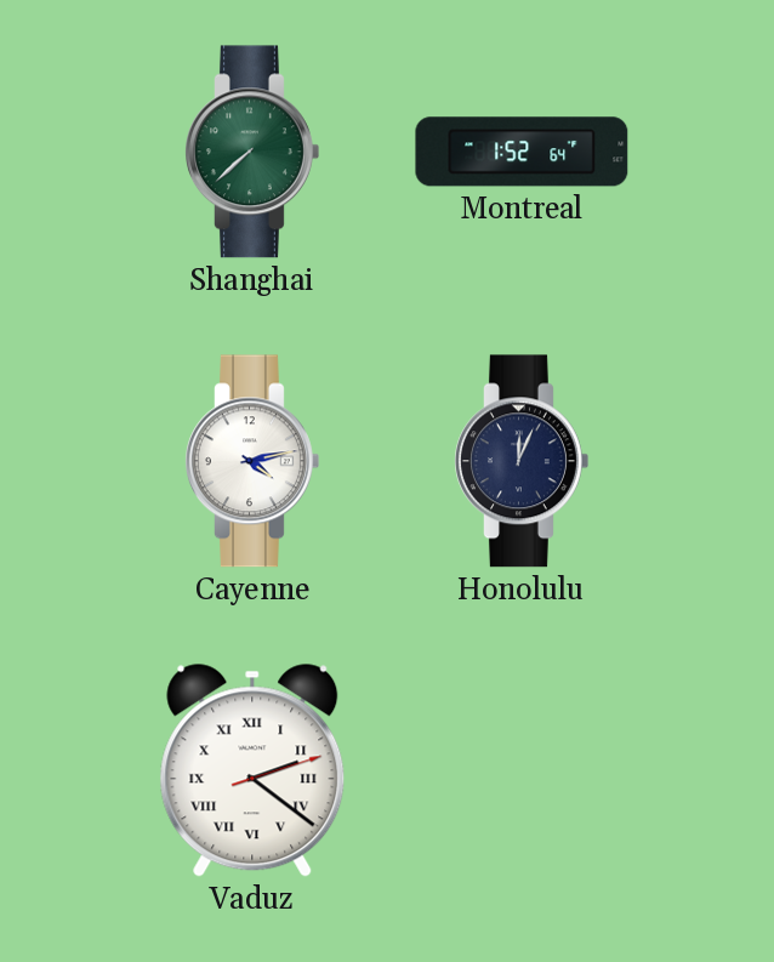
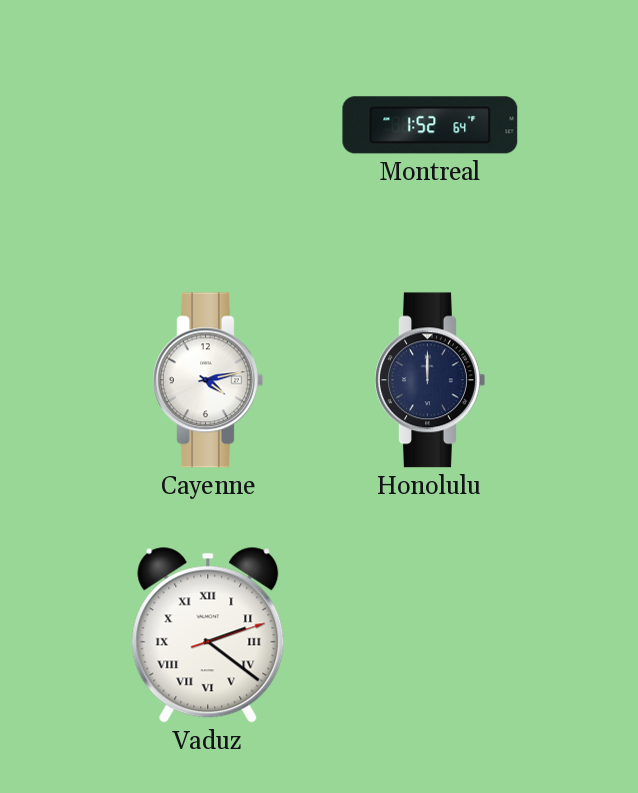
Shanghai: 7:38 -> none (252, 152)
Honolulu: 12:04 -> 12:00 (430, 380)
